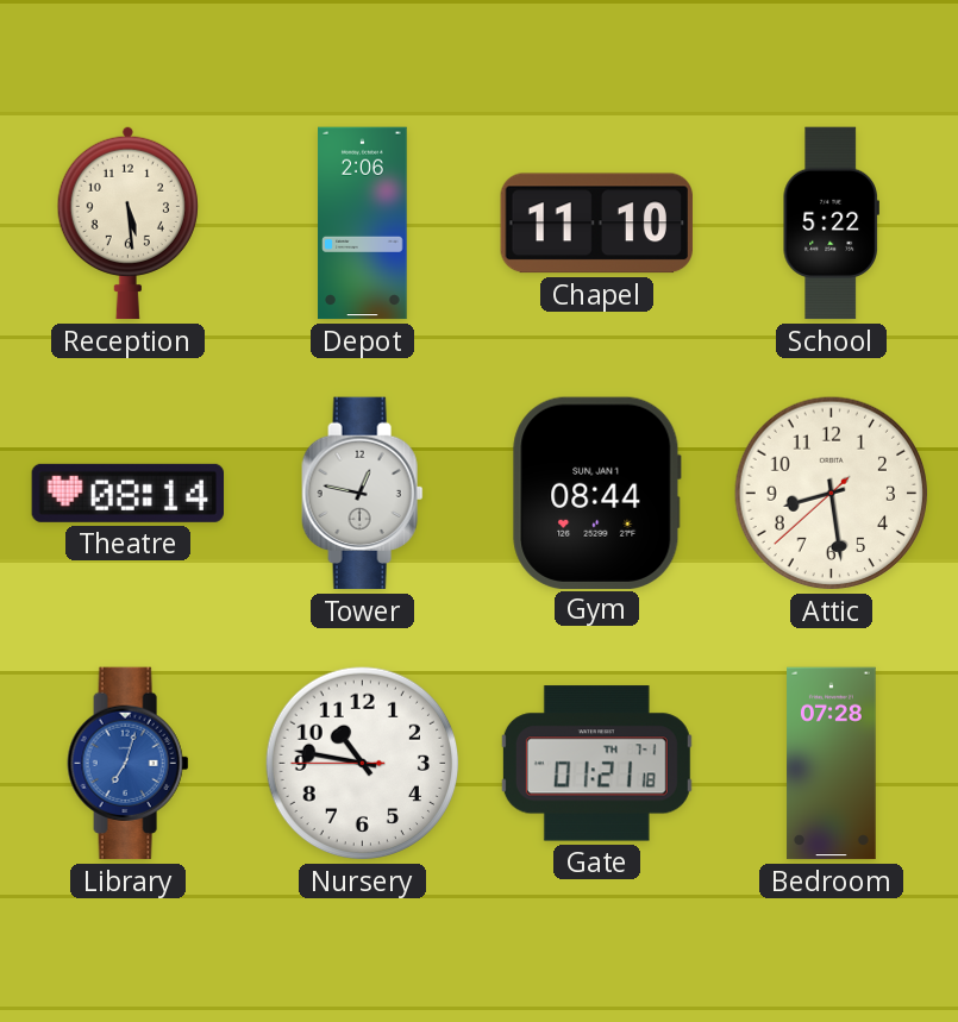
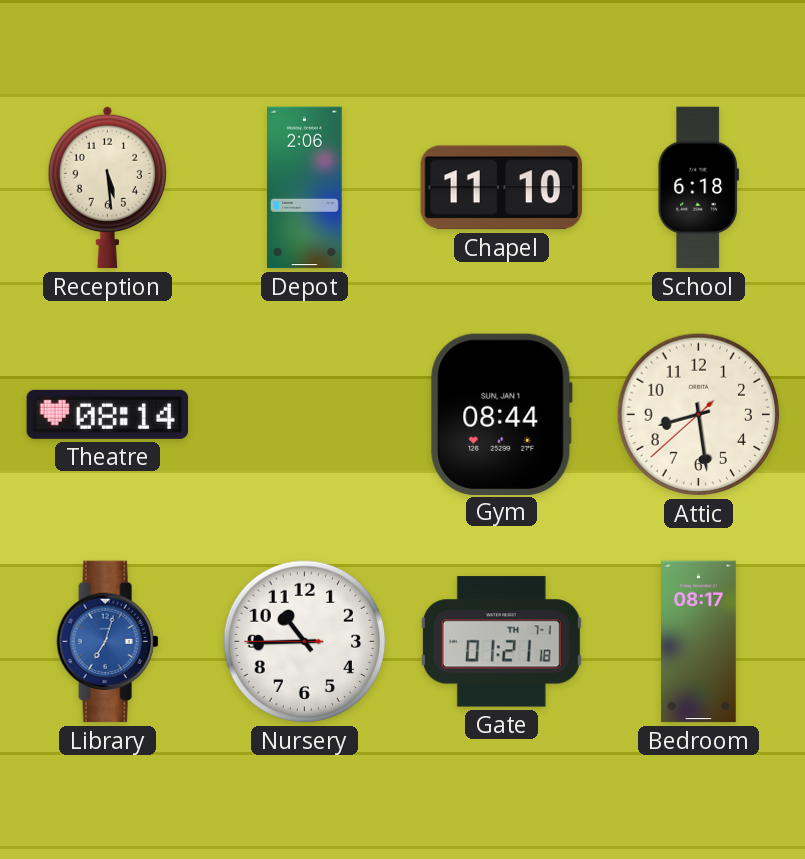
School: 5:22 -> 6:18 (698, 188)
Tower: 12:47 -> none (363, 494)
Nursery: 10:46 -> 10:44 (305, 642)
Bedroom: 07:28 -> 08:17 (699, 642)
